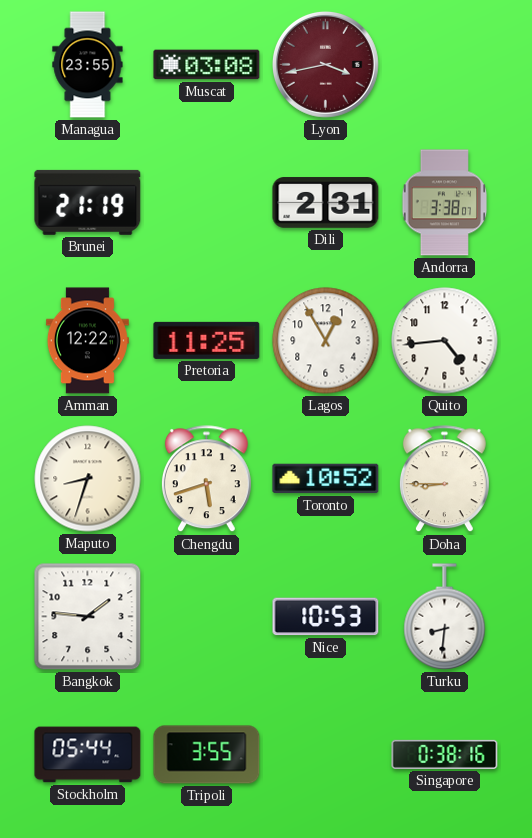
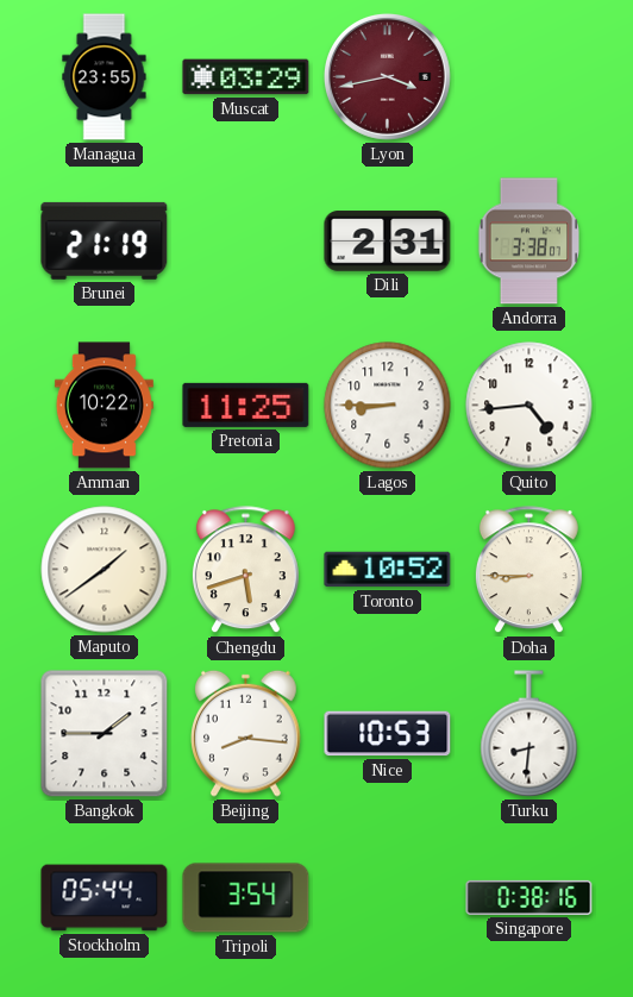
Muscat: 03:08 -> 03:29 (246, 77)
Amman: 12:22 -> 10:22 (104, 406)
Lagos: 12:55 -> 8:45 (388, 406)
Maputo: 8:33 -> 1:39 (105, 570)
Bangkok: 1:46 -> 1:45 (105, 734)
Beijing: none -> 8:16 (246, 733)
Tripoli: 3:55 -> 3:54 (246, 898)
